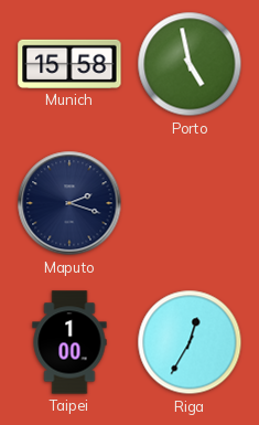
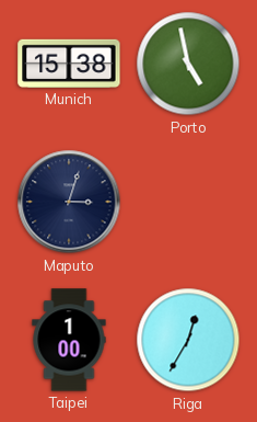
Munich: 15:58 -> 15:38 (69, 64)
Maputo: 2:18 -> 3:03 (69, 202)
